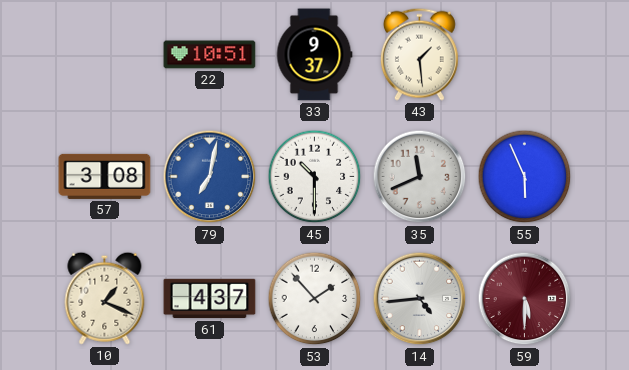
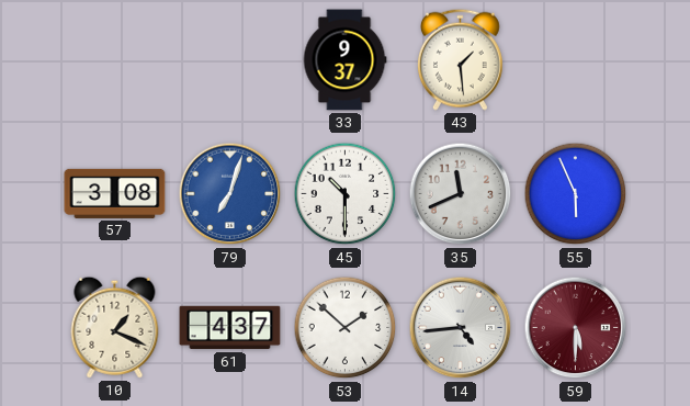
22: 10:51 -> none (210, 55)
79: 7:02 -> 7:03 (230, 194)
53: 1:53 -> 1:52 (346, 328)
